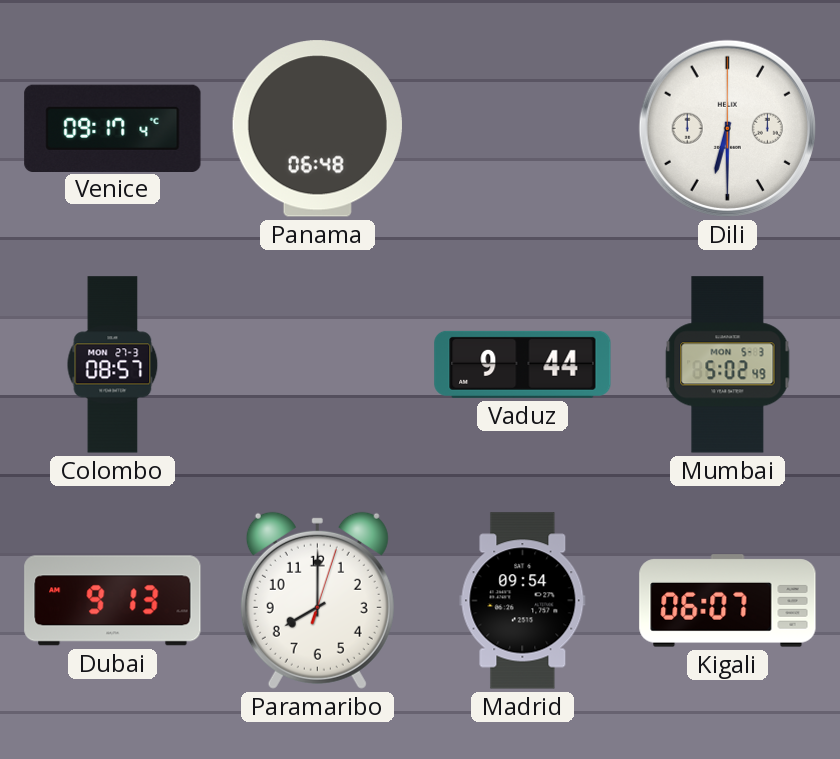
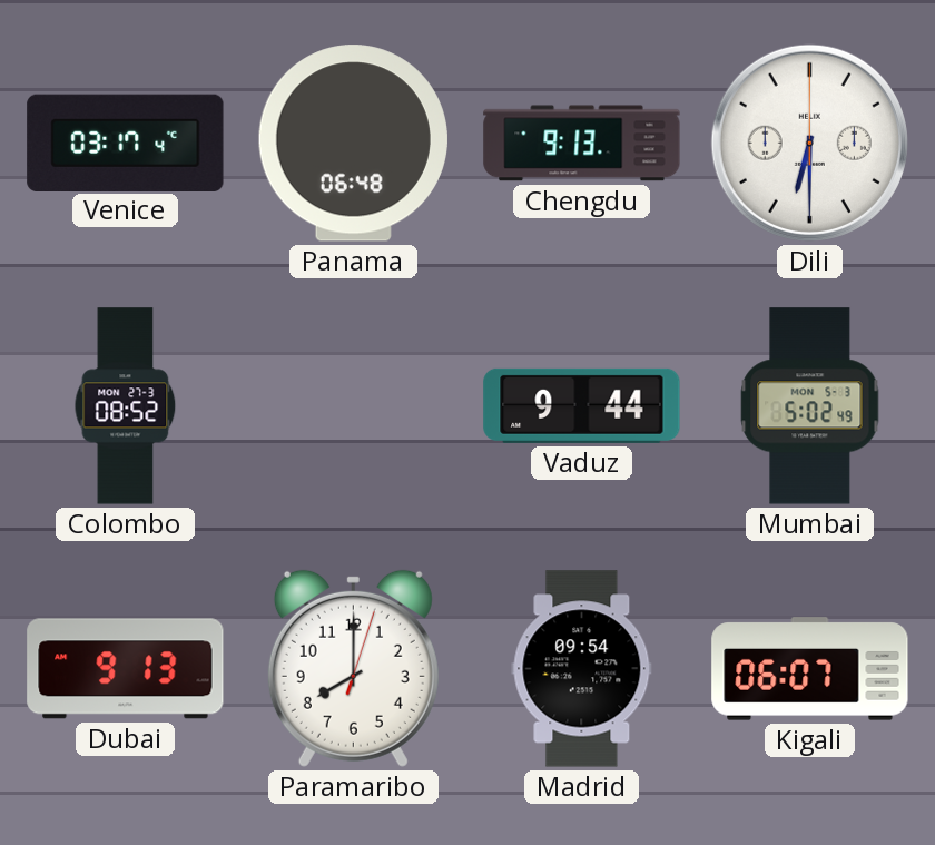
Venice: 09:17 -> 03:17 (126, 143)
Chengdu: none -> 9:13 (582, 144)
Colombo: 08:57 -> 08:52 (126, 406)
